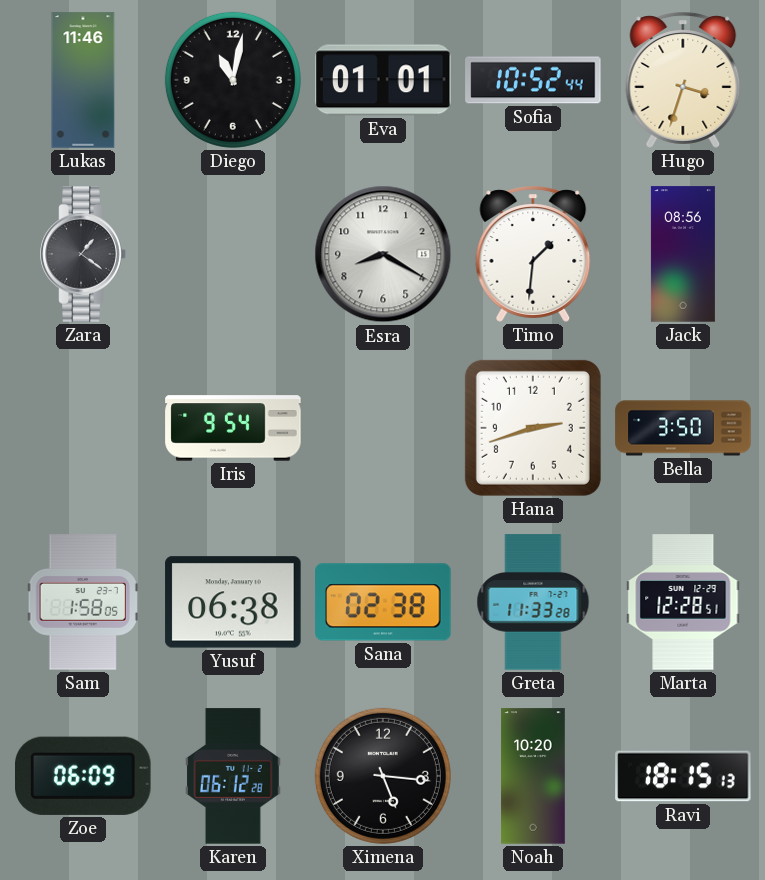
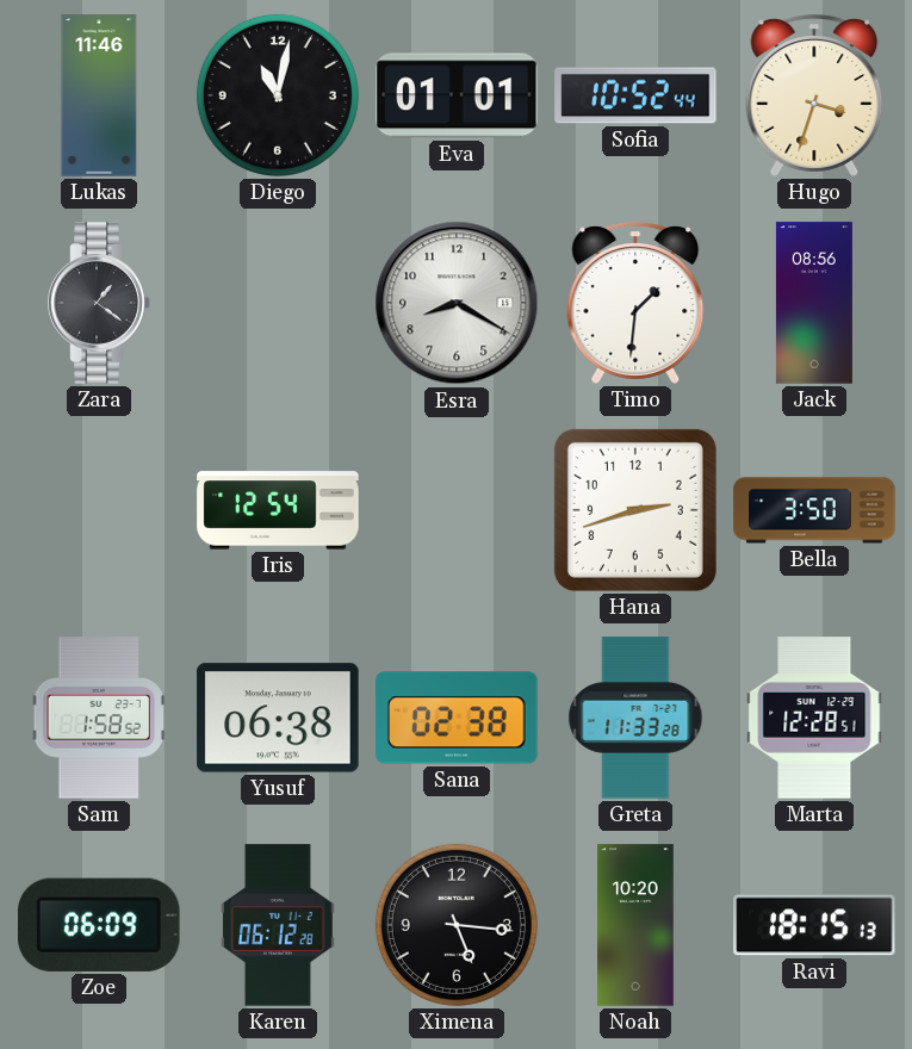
Iris: 9:54 -> 12:54 (278, 510)
Sam: 1:58:05 -> 1:58:52 (99, 718)
